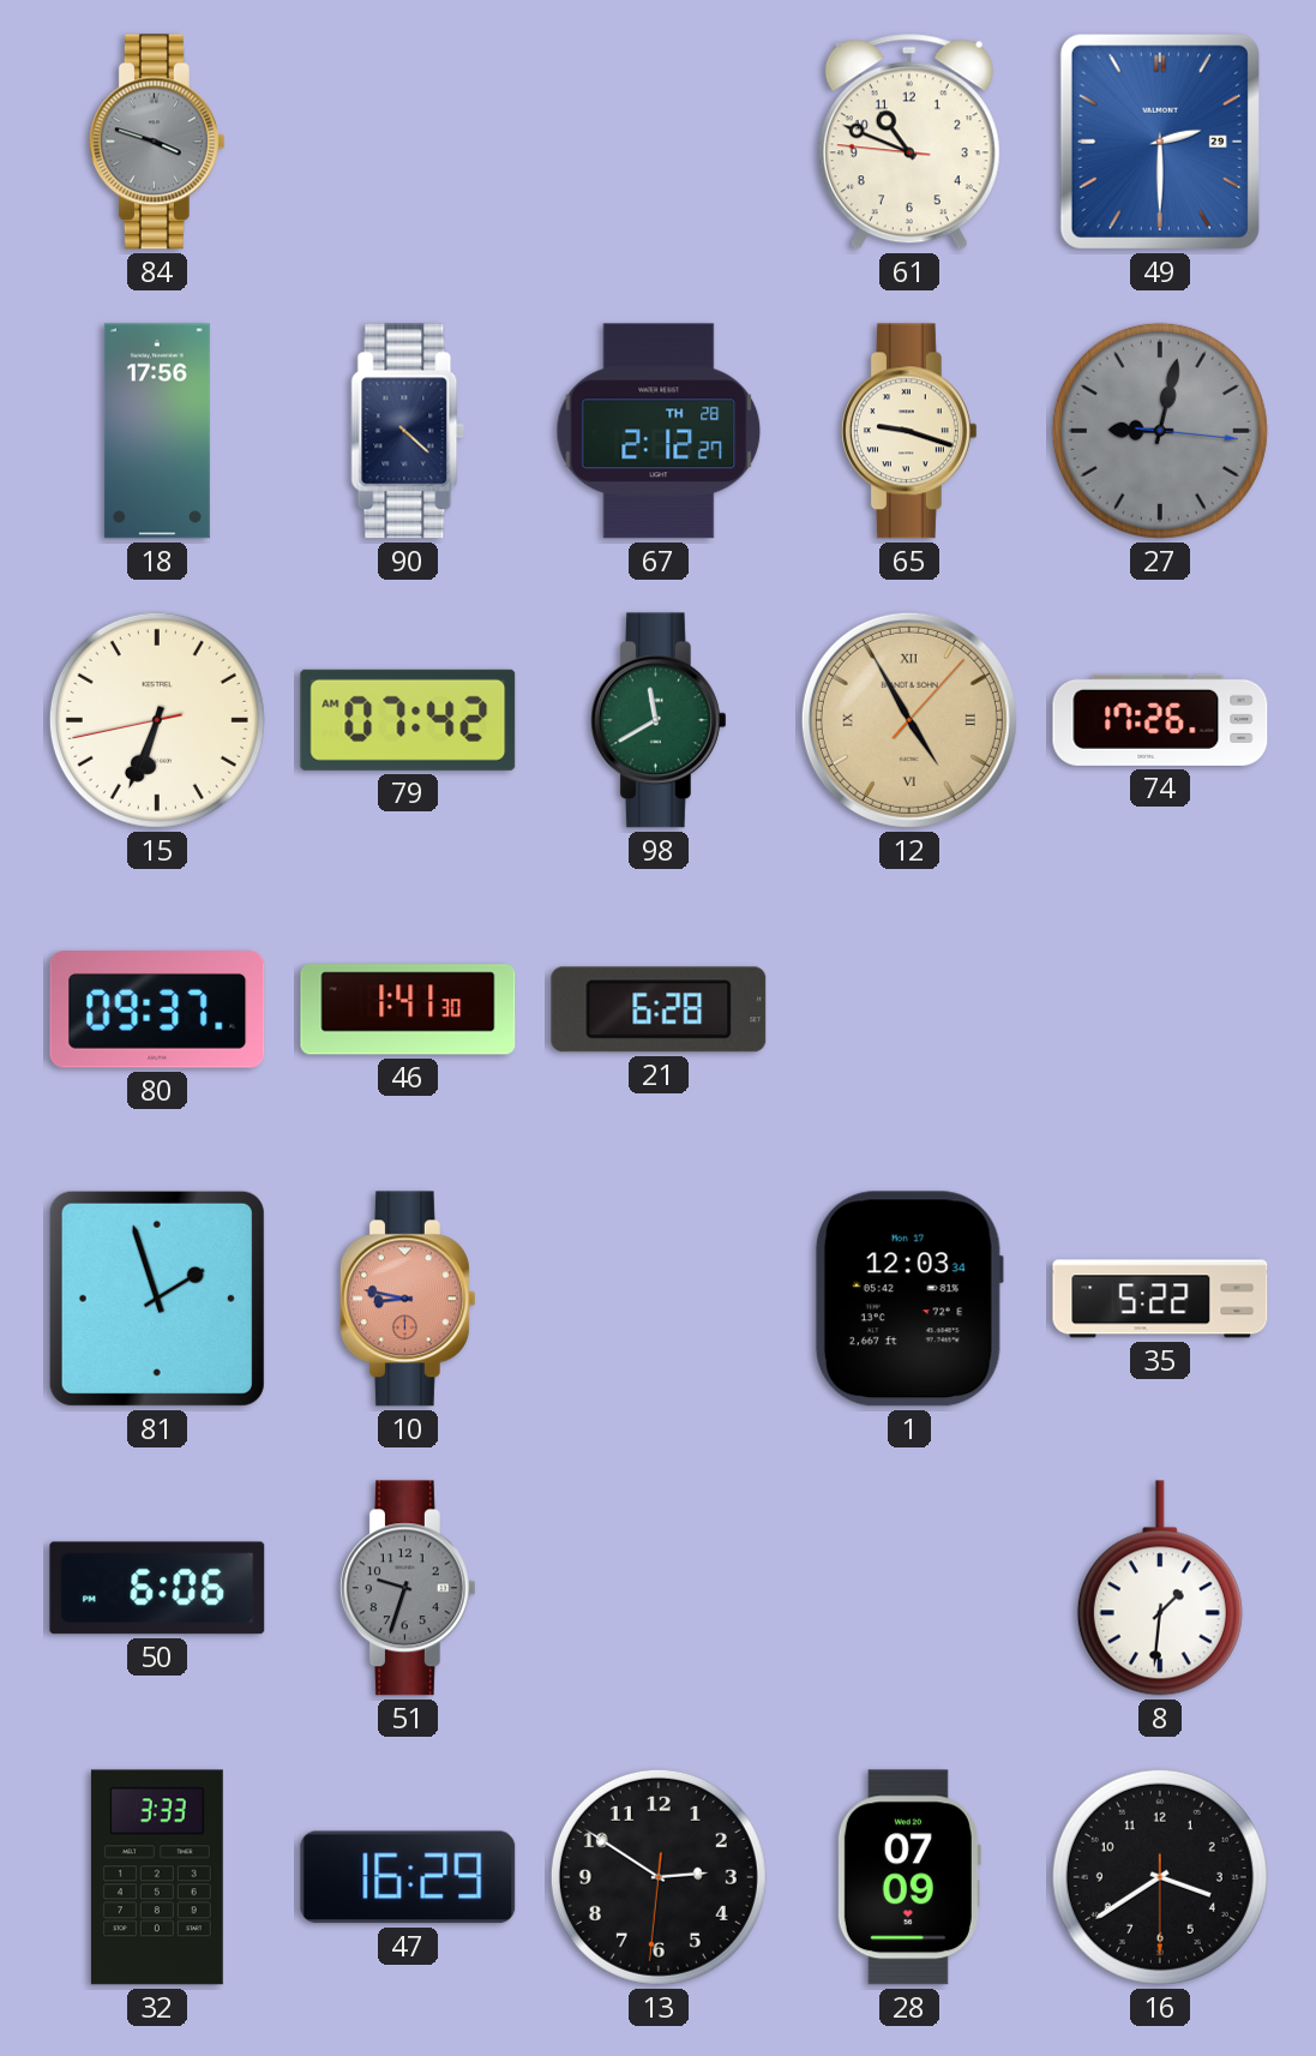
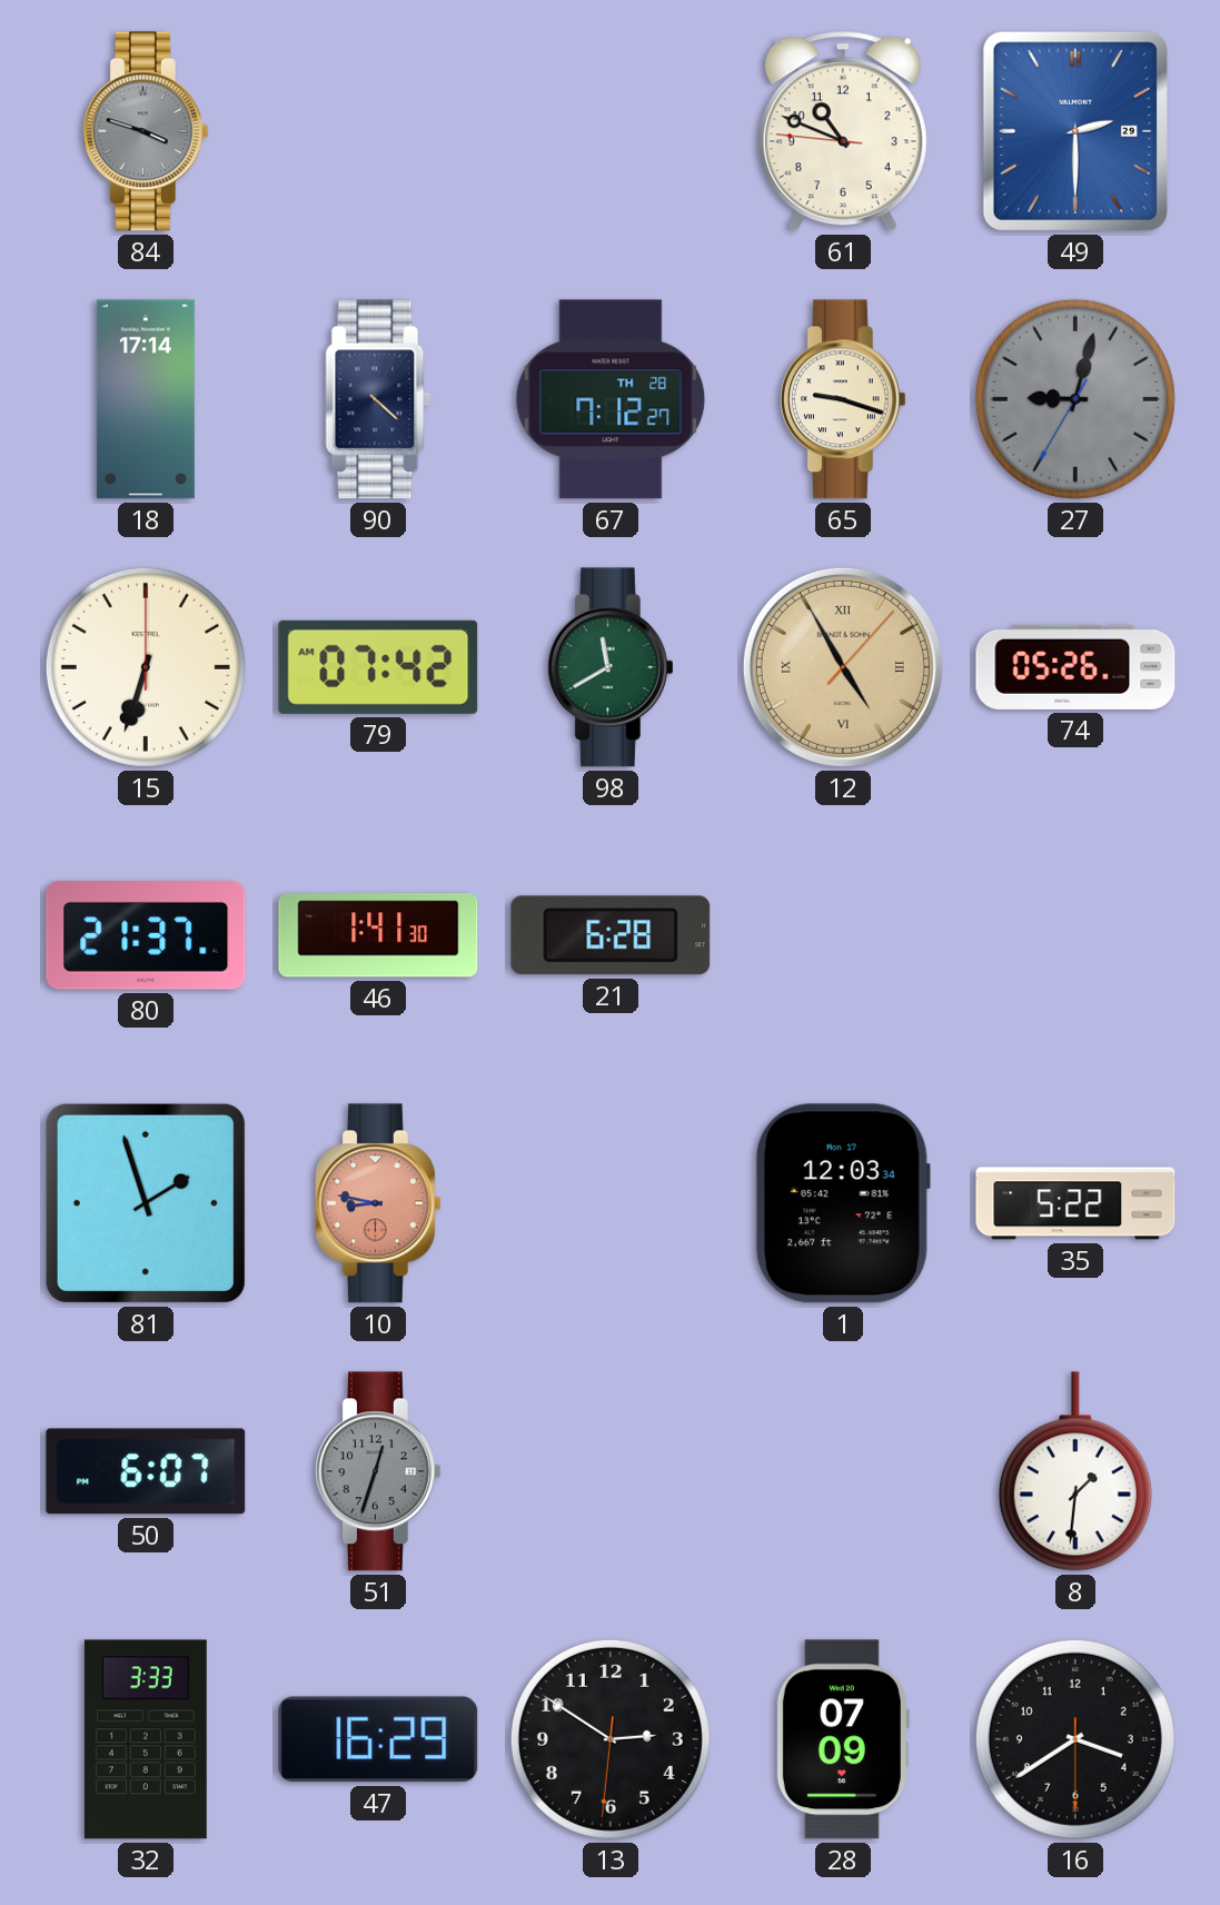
18: 17:56 -> 17:14 (146, 399)
67: 2:12 -> 7:12 (611, 399)
27: 9:02:16 -> 9:02:35 (1075, 399)
15: 6:33:43 -> 6:33:00 (146, 667)
74: 17:26 -> 05:26 (1075, 667)
80: 09:37 -> 21:37 (146, 935)
50: 6:06 -> 6:07 (146, 1471)
51: 9:33 -> 12:33 (378, 1471)
